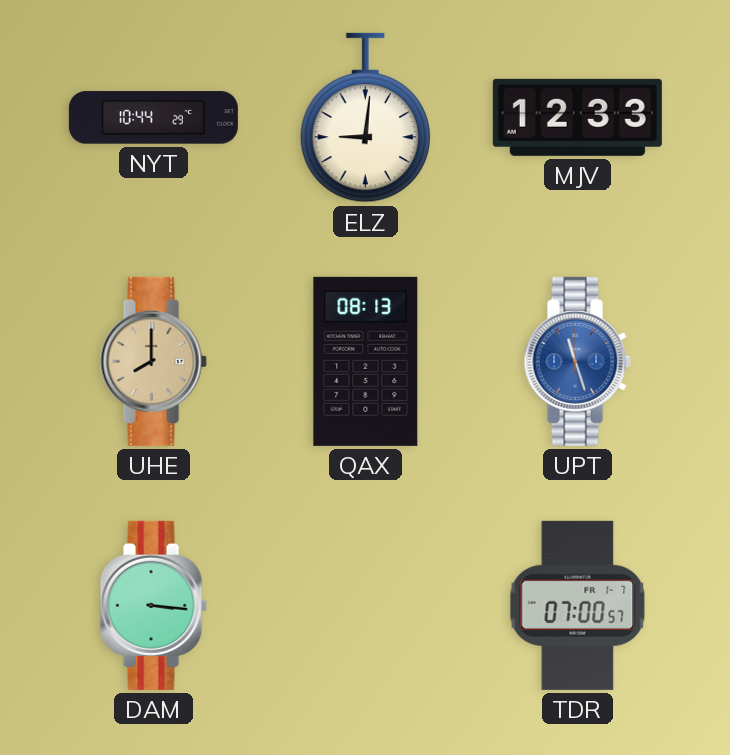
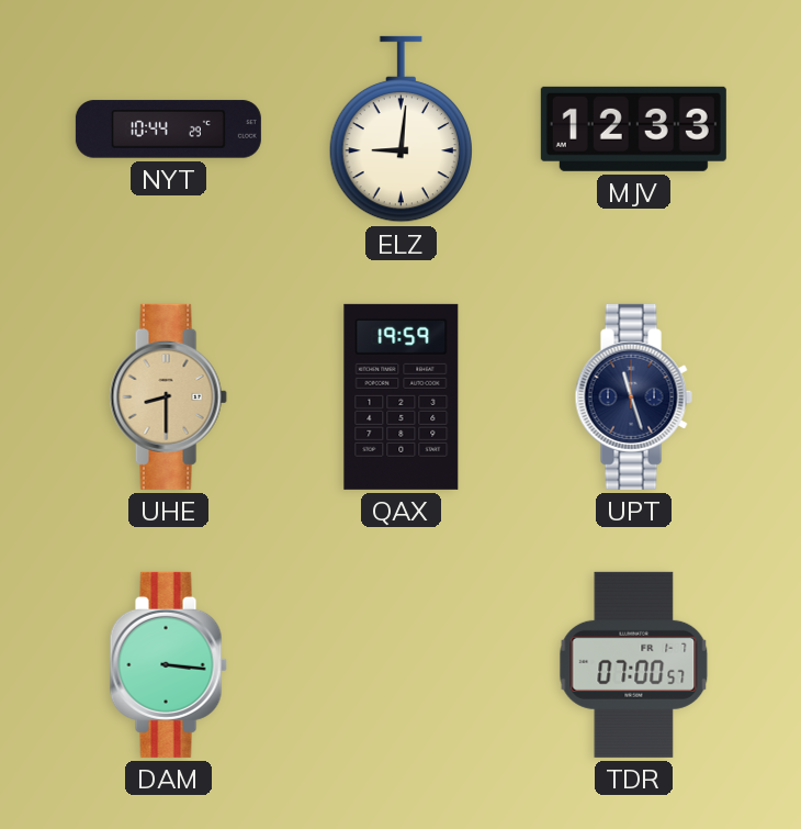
UHE: 8:00 -> 8:30 (168, 396)
QAX: 08:13 -> 19:59 (402, 396)
UPT dial: blue -> navy (633, 396)
